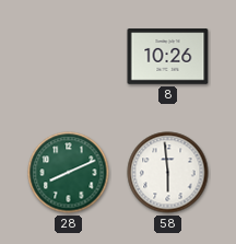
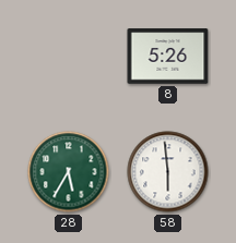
8: 10:26 -> 5:26 (168, 57)
28: 8:11 -> 5:35 (69, 172)
